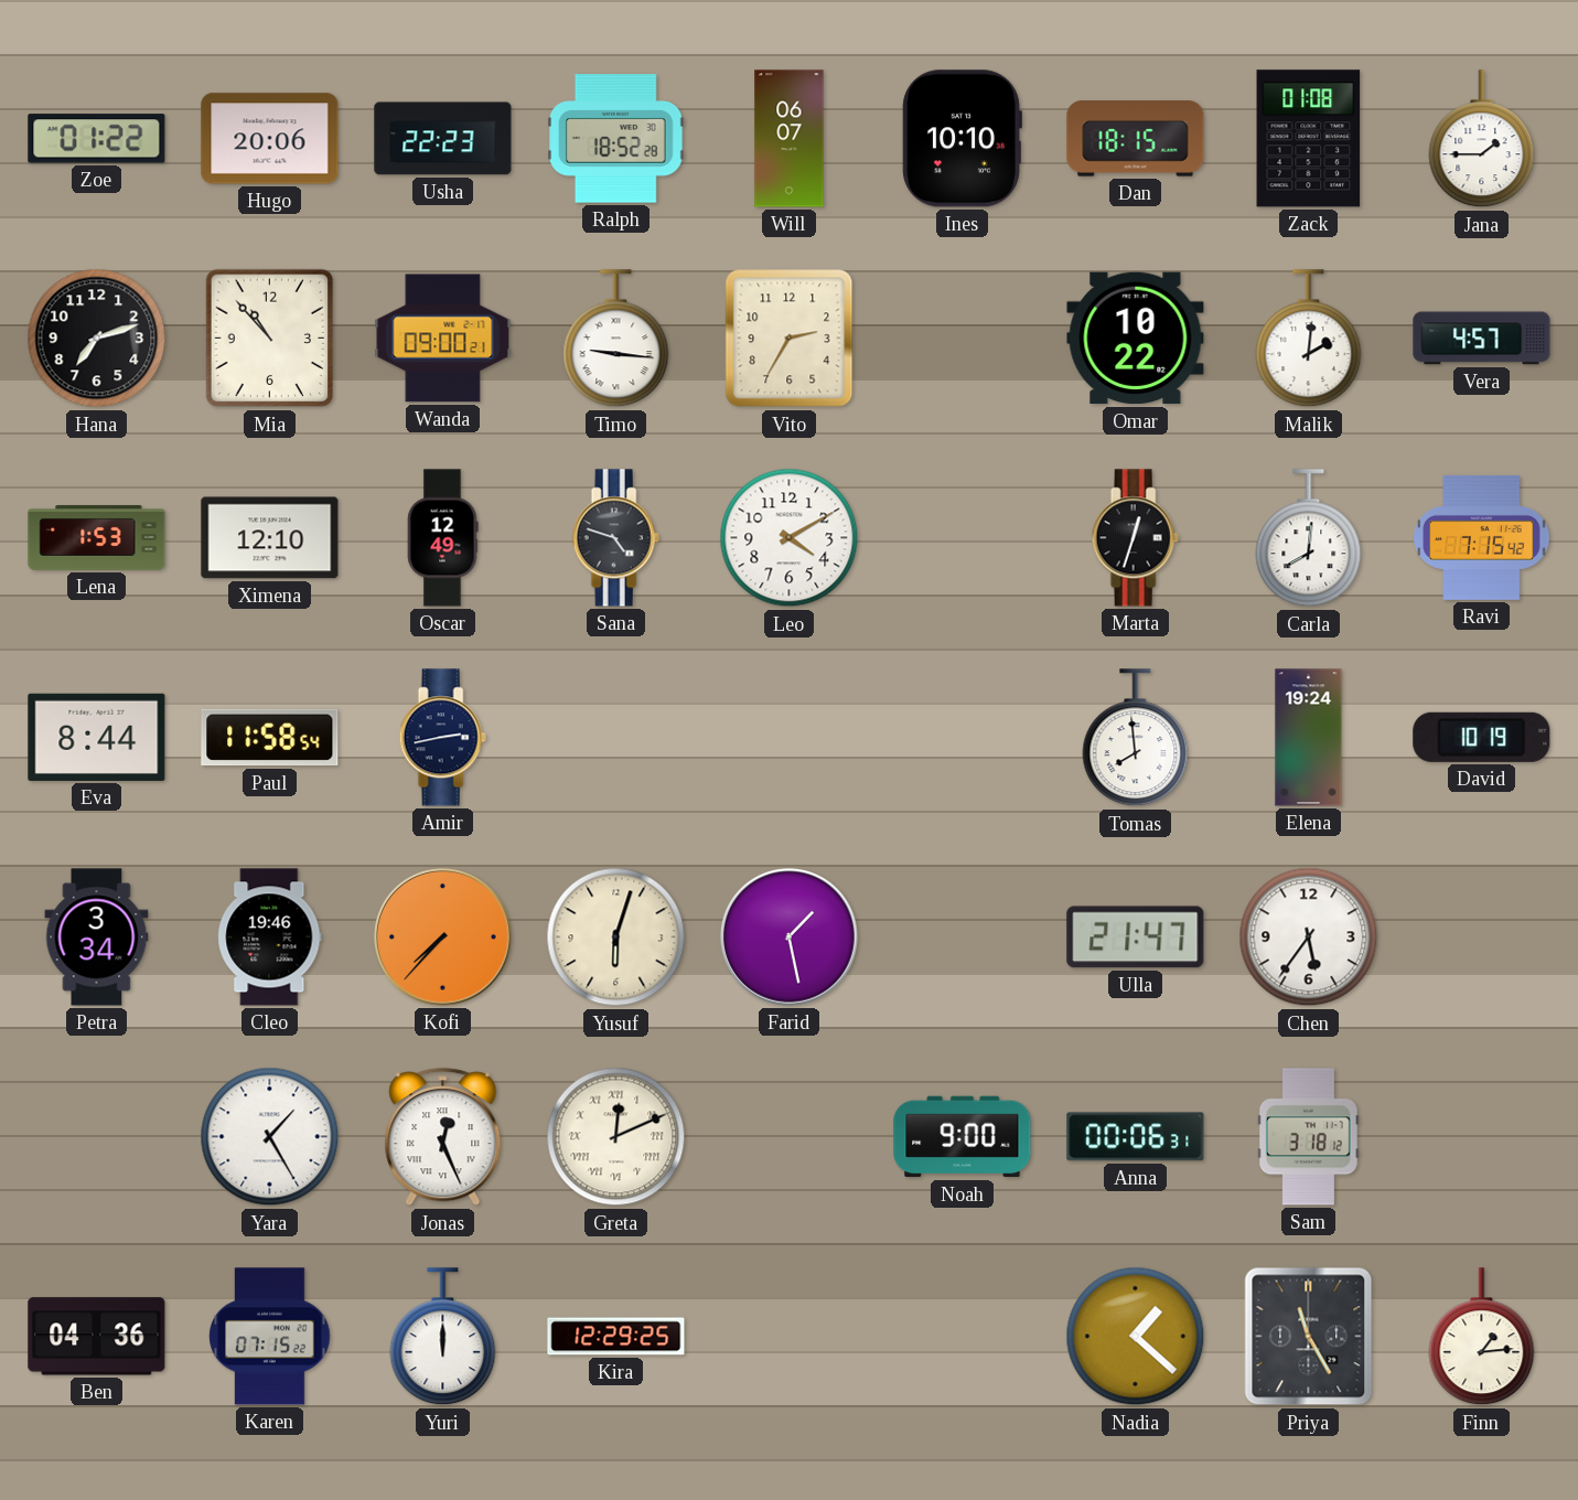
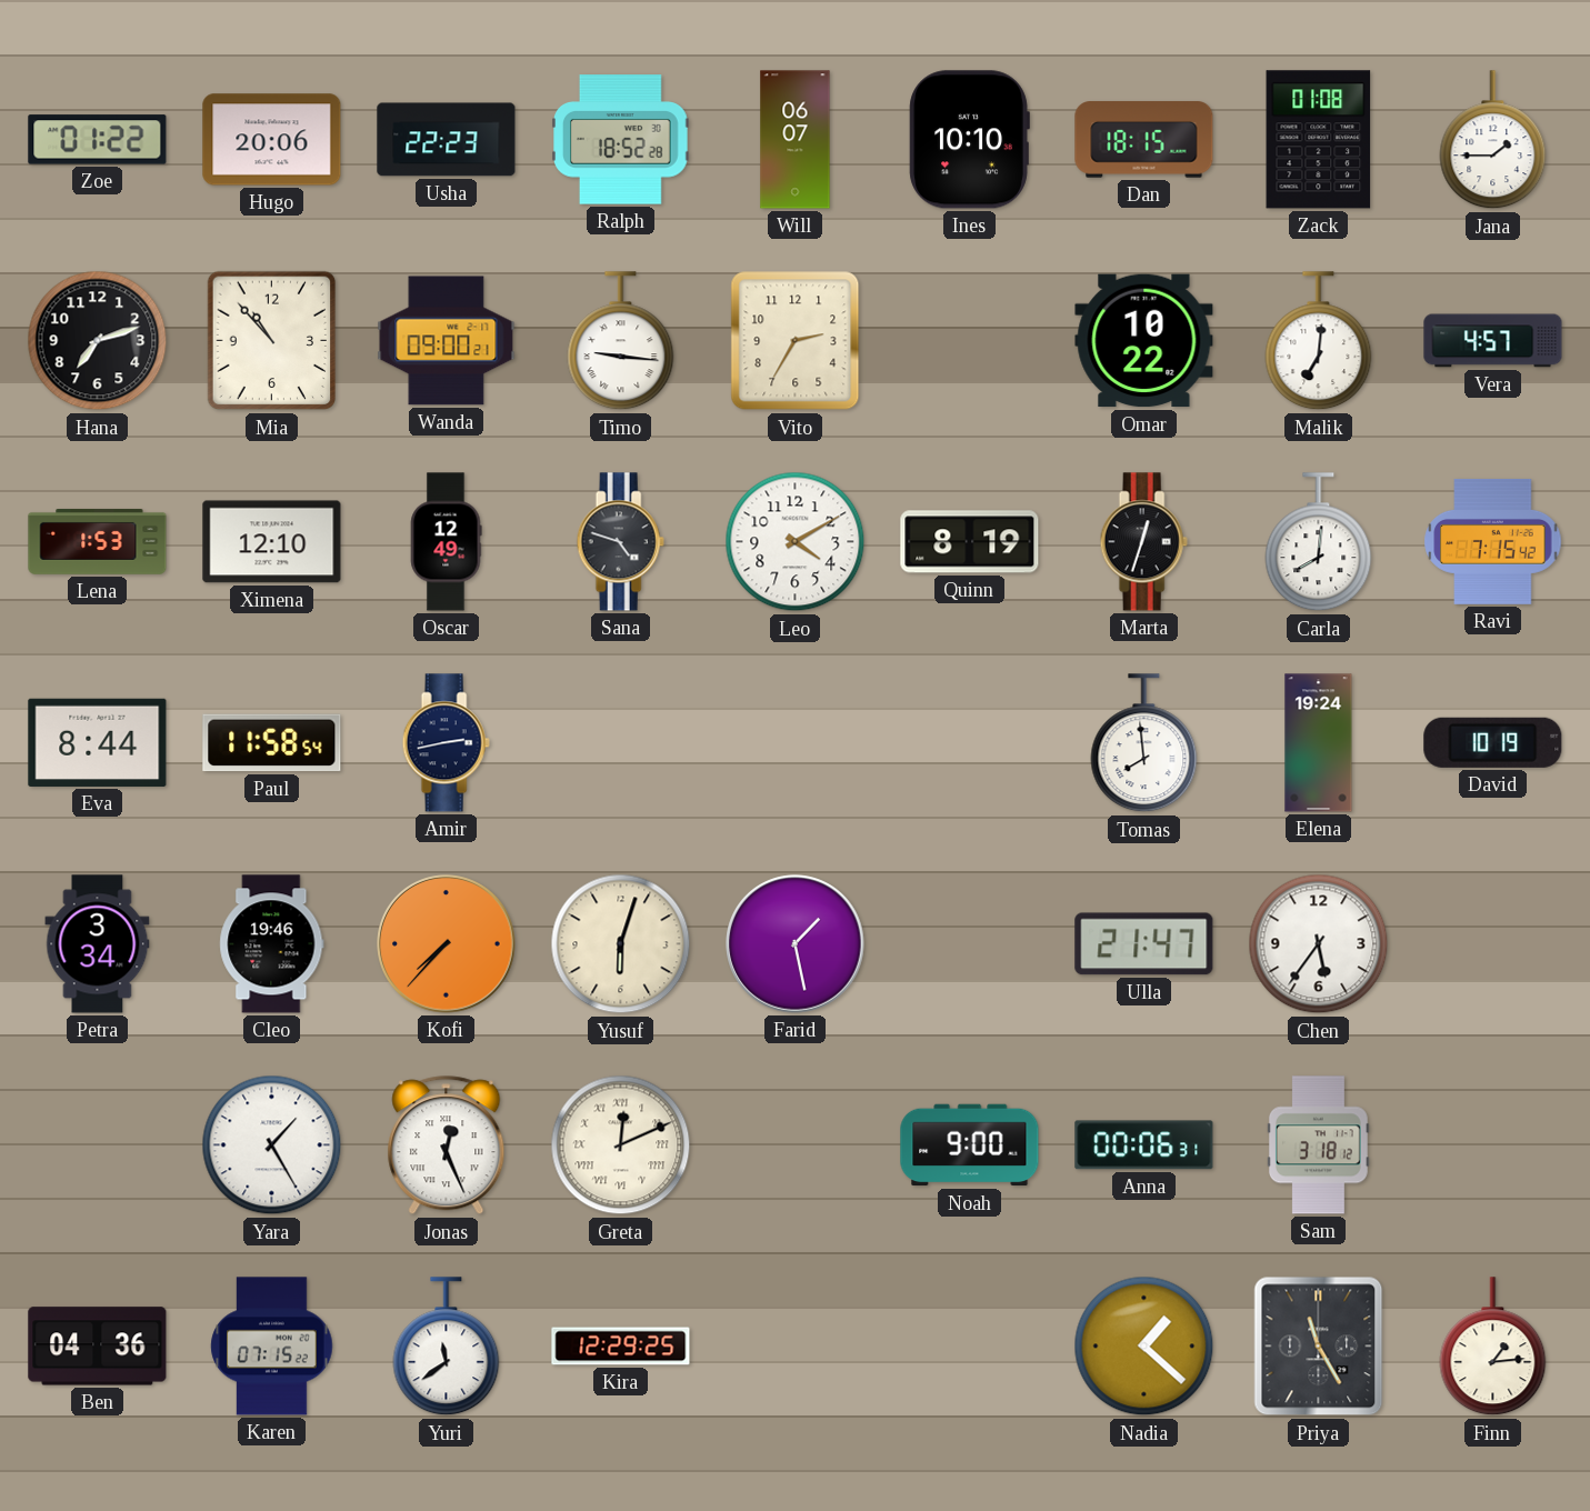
Malik: 2:01 -> 7:01 (1319, 341)
Quinn: none -> 8:19 (970, 542)
Yuri: 12:00 -> 11:39 (447, 1347)
